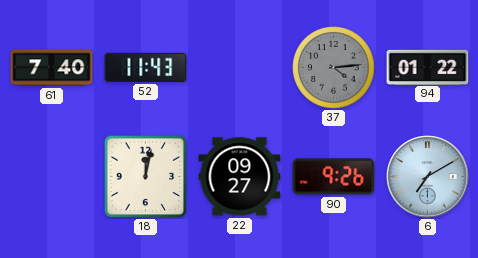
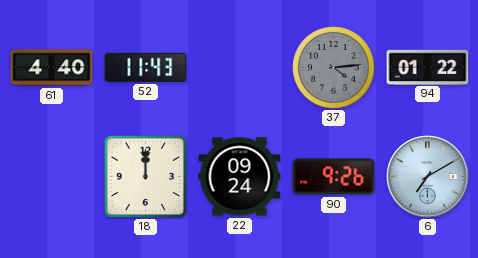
61: 7:40 -> 4:40 (52, 68)
18: 12:02 -> 12:00 (145, 176)
22: 09:27 -> 09:24 (240, 177)
